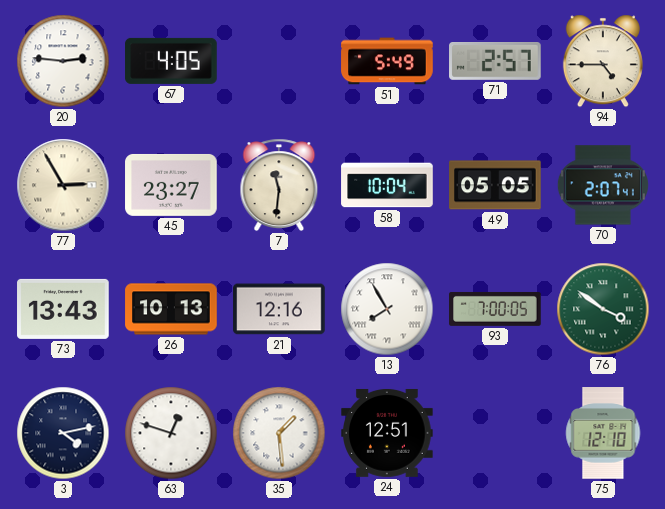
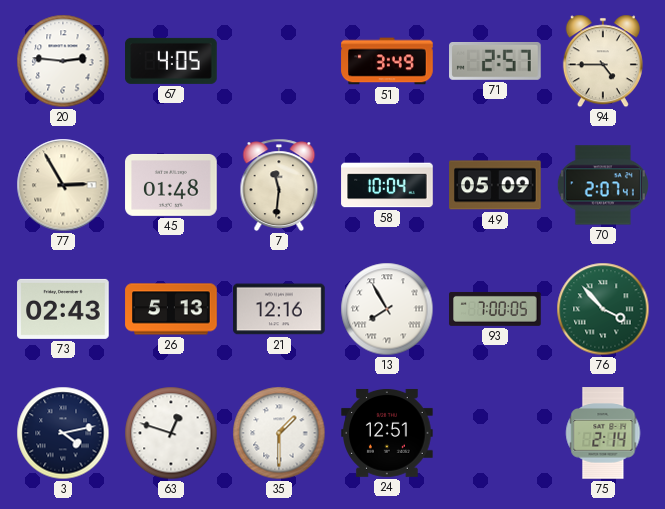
51: 5:49 -> 3:49 (387, 61)
45: 23:27 -> 01:48 (171, 185)
49: 05:05 -> 05:09 (495, 185)
73: 13:43 -> 02:43 (63, 309)
26: 10:13 -> 5:13 (171, 309)
76: 3:51 -> 3:53 (603, 309)
35: 1:29 -> 1:30 (279, 433)
75: 12:10 -> 2:14 (603, 433)
